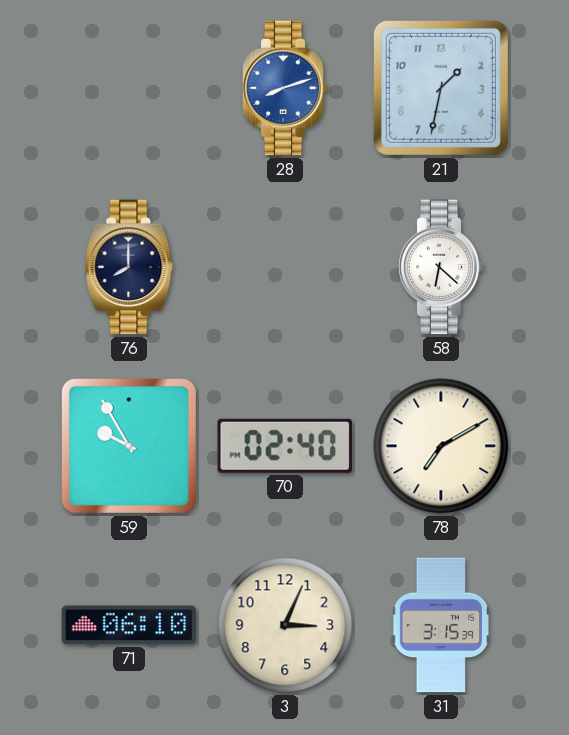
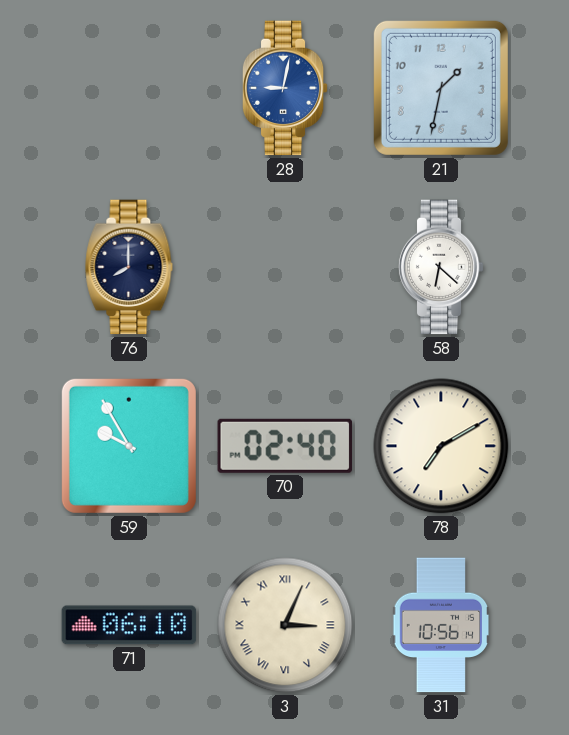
28: 8:12 -> 9:02 (285, 88)
3 numerals: Arabic -> Roman (285, 625)
31: 3:15 -> 10:56 (441, 625)
